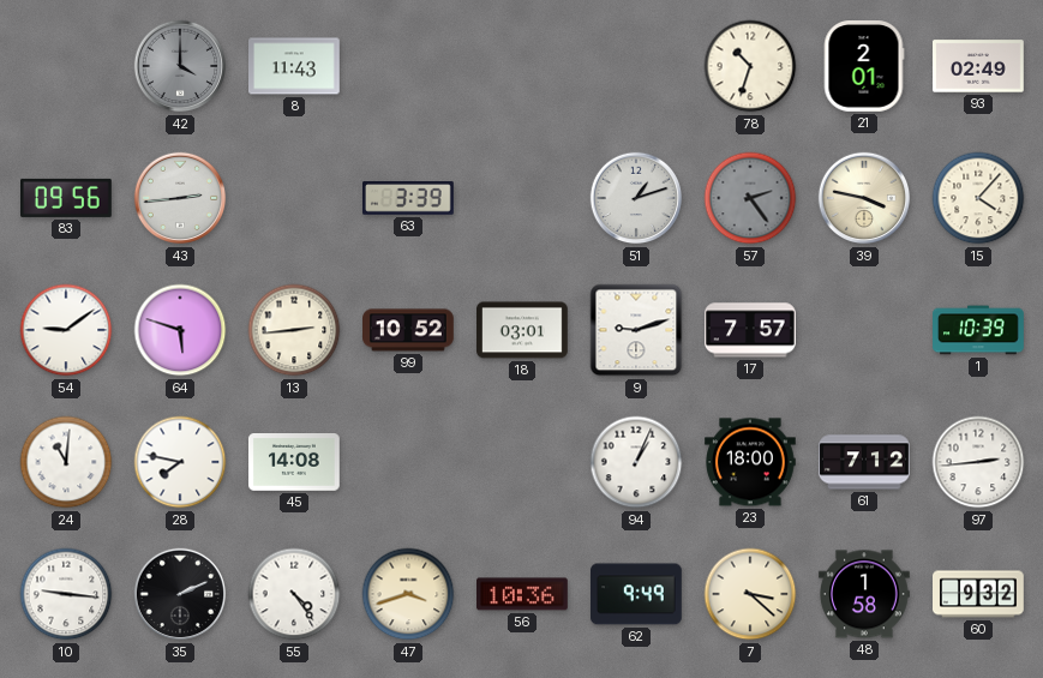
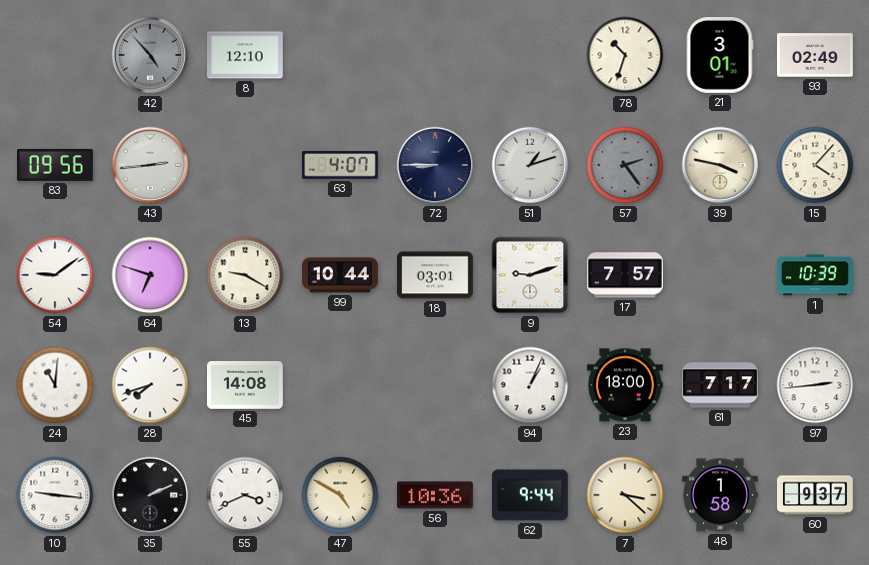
42: 4:00 -> 4:53 (150, 55)
8: 11:43 -> 12:10 (246, 55)
21: 2:01 -> 3:01 (720, 56)
63: 3:39 -> 4:07 (341, 165)
72: none -> 8:45 (435, 165)
64: 5:48 -> 6:48 (150, 275)
13: 2:44 -> 9:20 (245, 275)
99: 10:52 -> 10:44 (340, 275)
28: 7:47 -> 7:42 (150, 385)
61: 7:12 -> 7:17 (720, 385)
55: 4:24 -> 3:41 (245, 495)
47: 3:42 -> 4:50 (340, 495)
62: 9:49 -> 9:44 (531, 495)
60: 9:32 -> 9:37 (815, 495)
